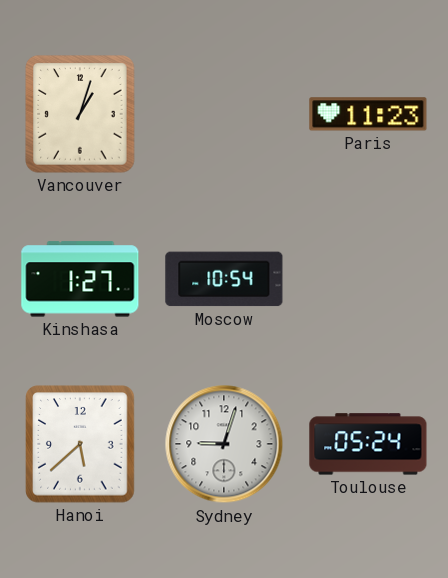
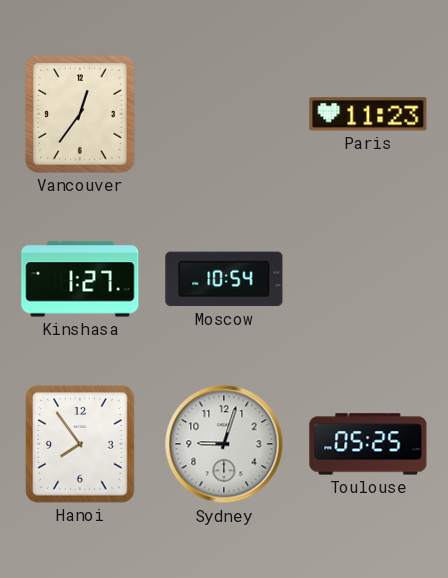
Vancouver: 1:03 -> 12:36 (80, 114)
Hanoi: 5:38 -> 7:54 (80, 444)
Toulouse: 05:24 -> 05:25 (368, 444)
